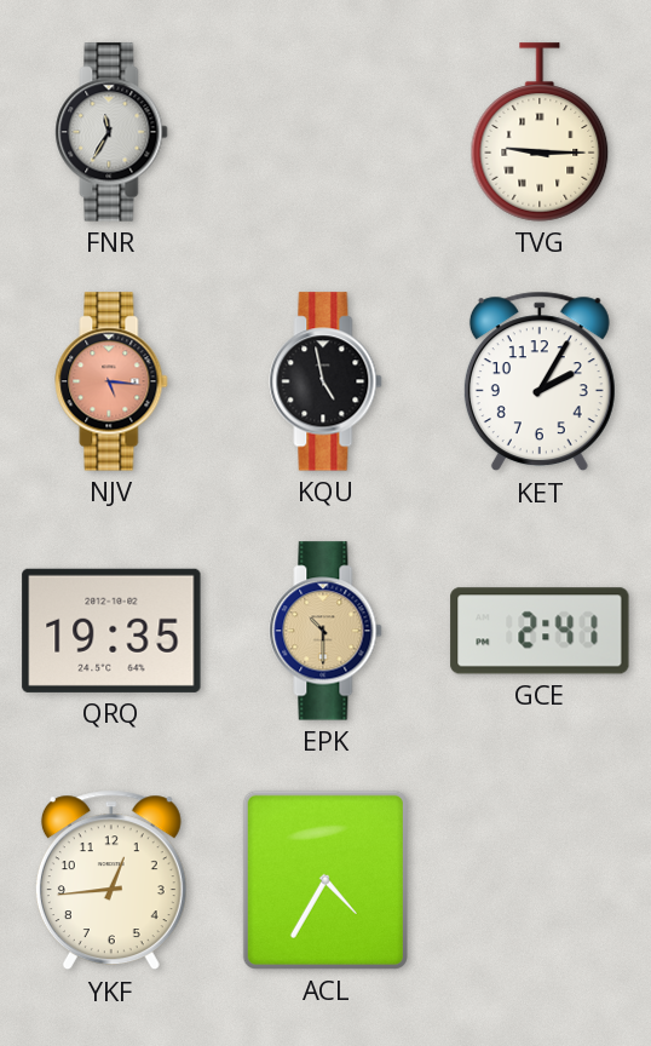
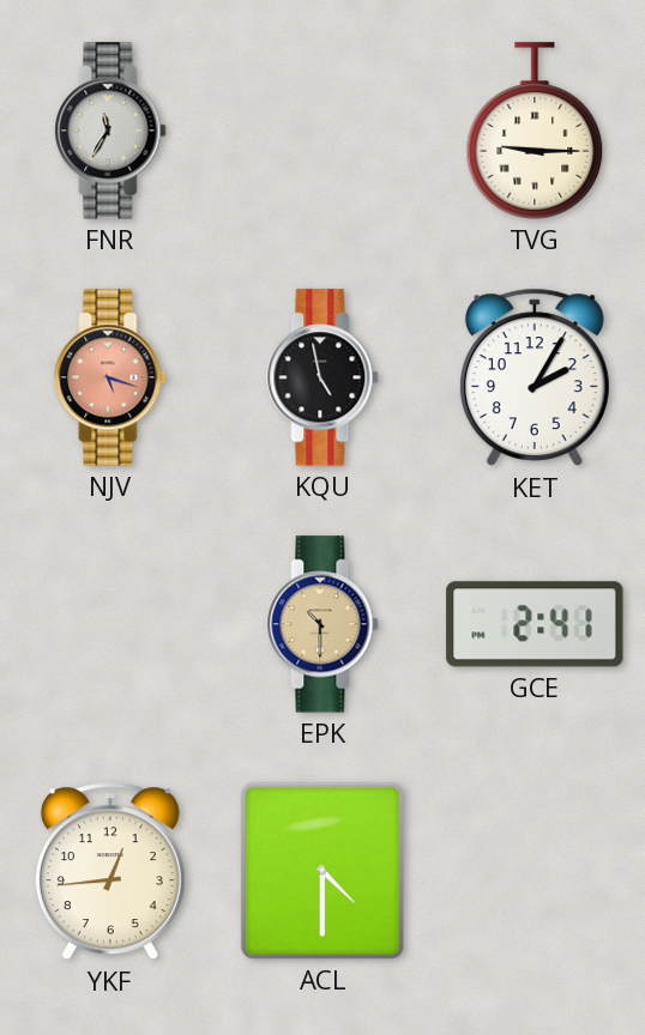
NJV: 5:16 -> 5:18 (110, 377)
QRQ: 19:35 -> none (111, 631)
ACL: 4:35 -> 4:30 (322, 871)
